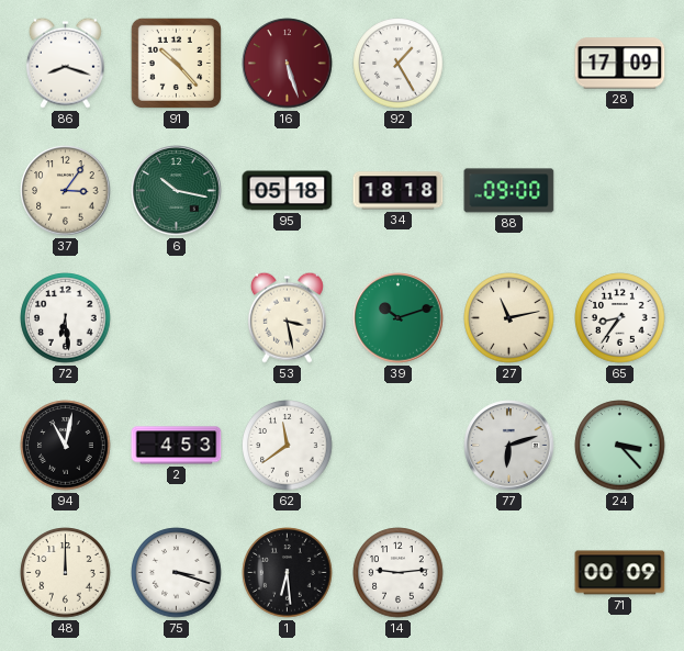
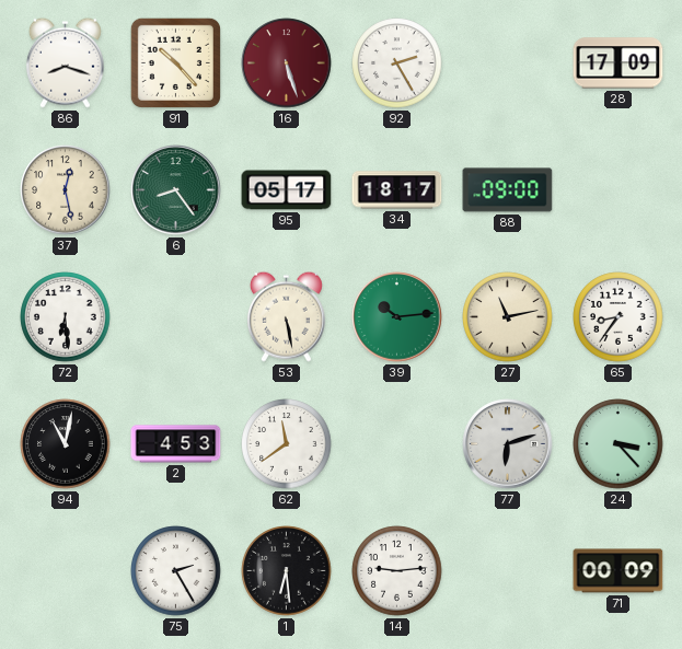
92: 1:25 -> 2:25 (397, 63)
37: 3:06 -> 12:28 (66, 190)
6: 10:17 -> 8:24 (176, 190)
95: 05:18 -> 05:17 (287, 190)
34: 18:18 -> 18:17 (397, 190)
53: 3:28 -> 5:28 (286, 316)
39: 10:12 -> 10:14 (397, 317)
48: 12:00 -> none (66, 573)
75: 3:18 -> 2:25 (176, 571)
